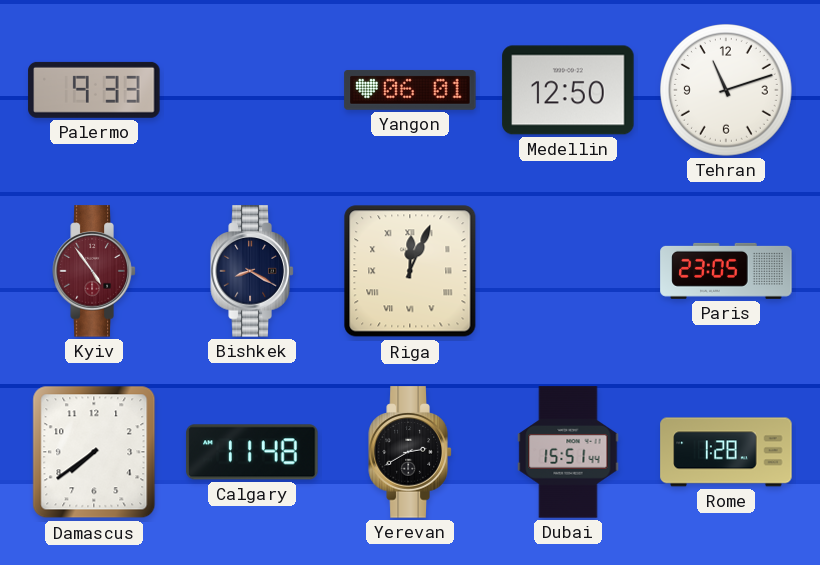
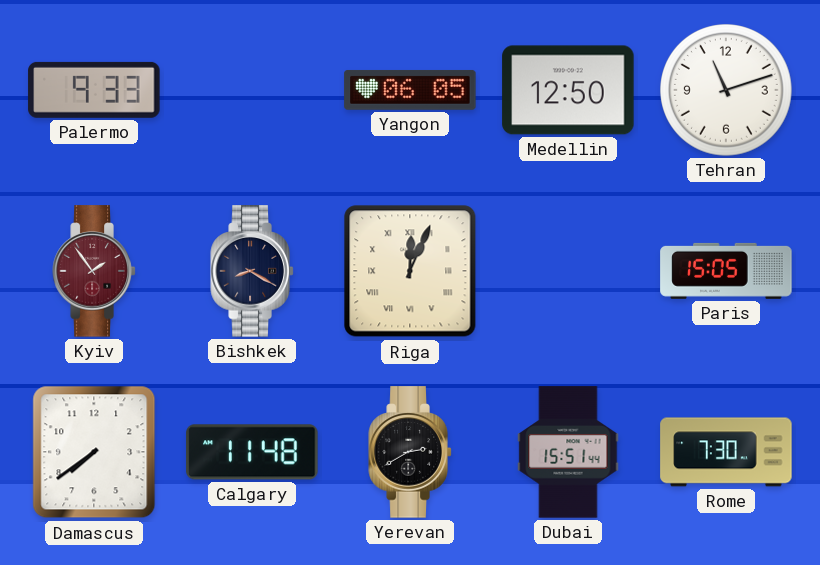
Yangon: 06:01 -> 06:05 (410, 90)
Kyiv: 4:54 -> 1:54 (94, 271)
Paris: 23:05 -> 15:05 (726, 271)
Rome: 1:28 -> 7:30 (726, 452)
